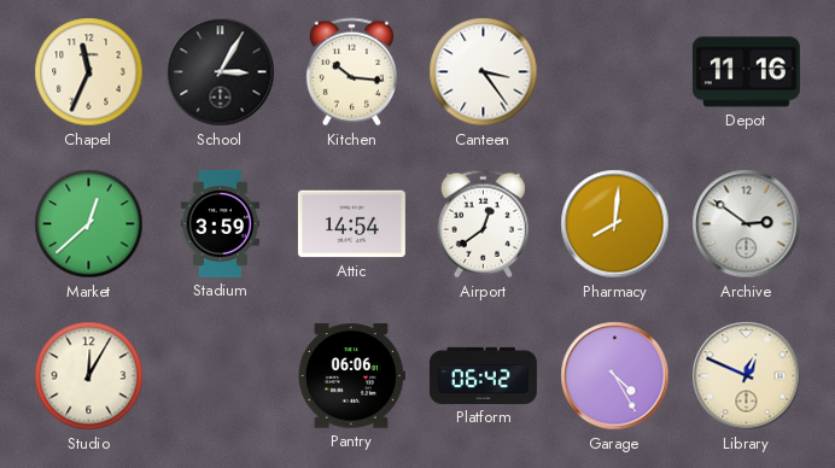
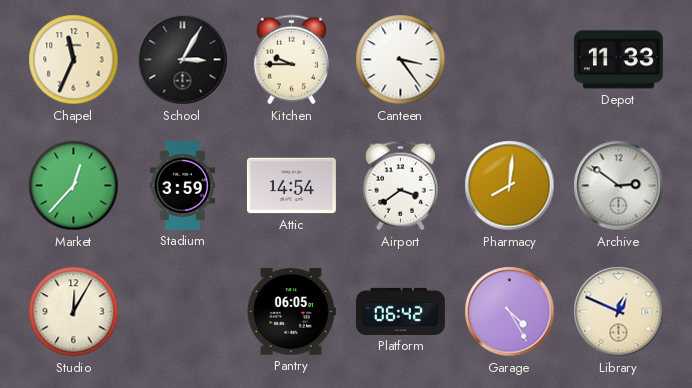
Kitchen: 10:16 -> 9:45 (291, 60)
Depot: 11:16 -> 11:33 (618, 60)
Market: 12:38 -> 12:37 (74, 186)
Airport: 12:39 -> 3:39 (400, 186)
Pantry: 06:06 -> 06:05 (291, 312)
